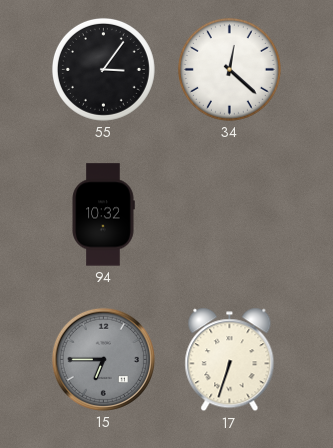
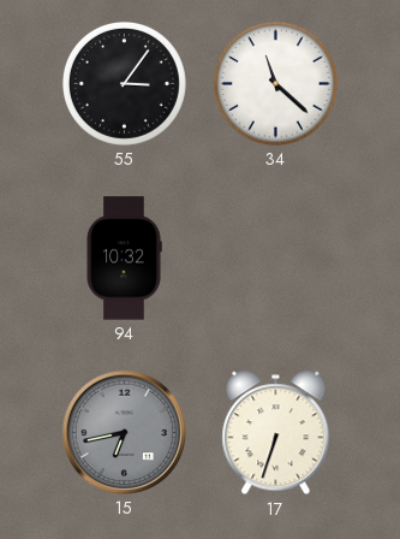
34: 12:22 -> 11:22 (275, 83)
15: 6:45 -> 6:43 (124, 432)
